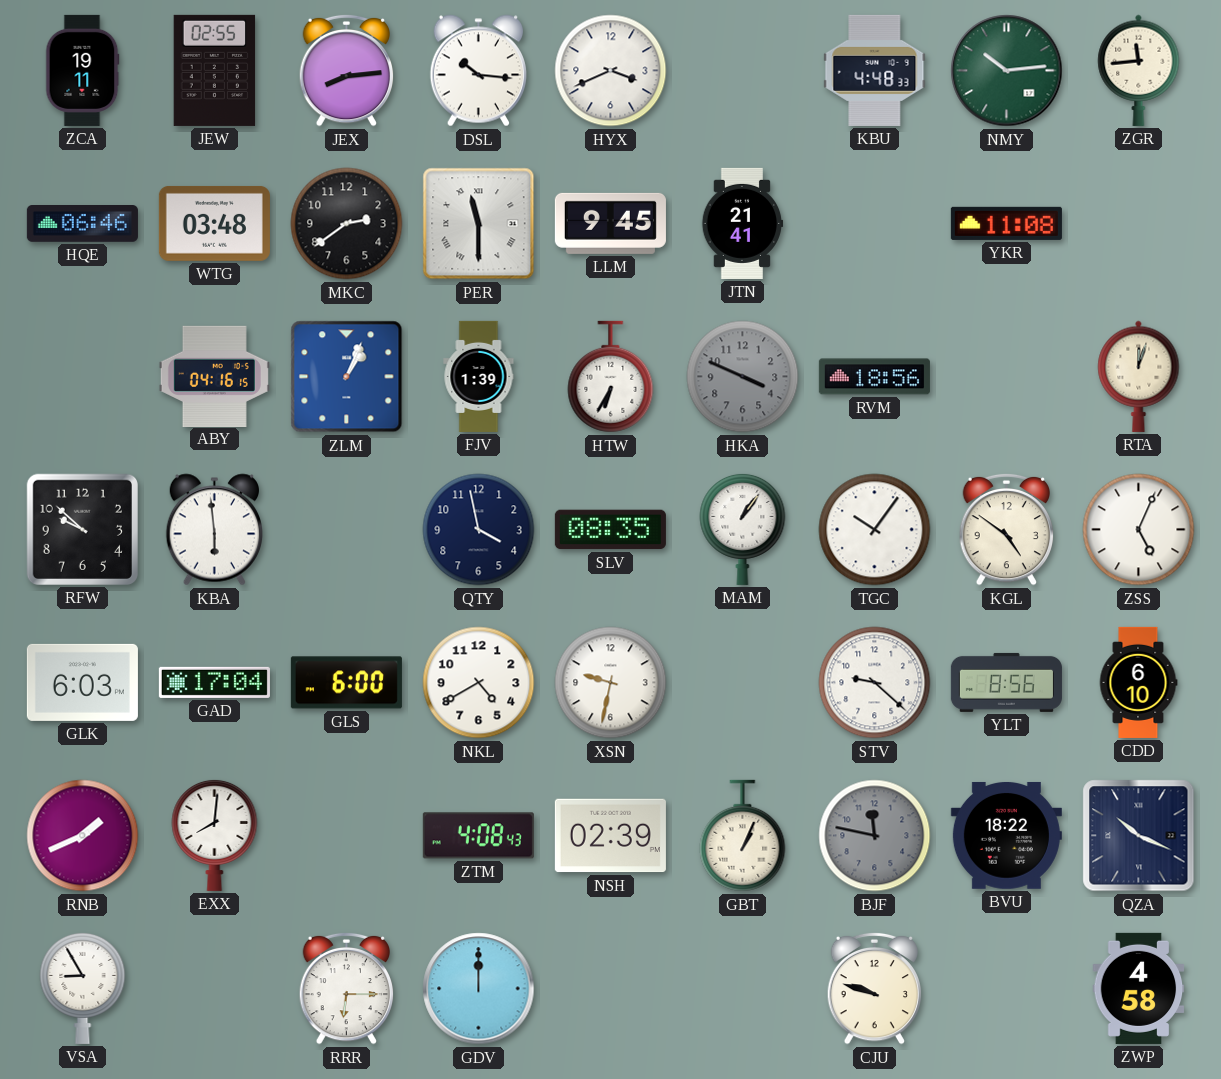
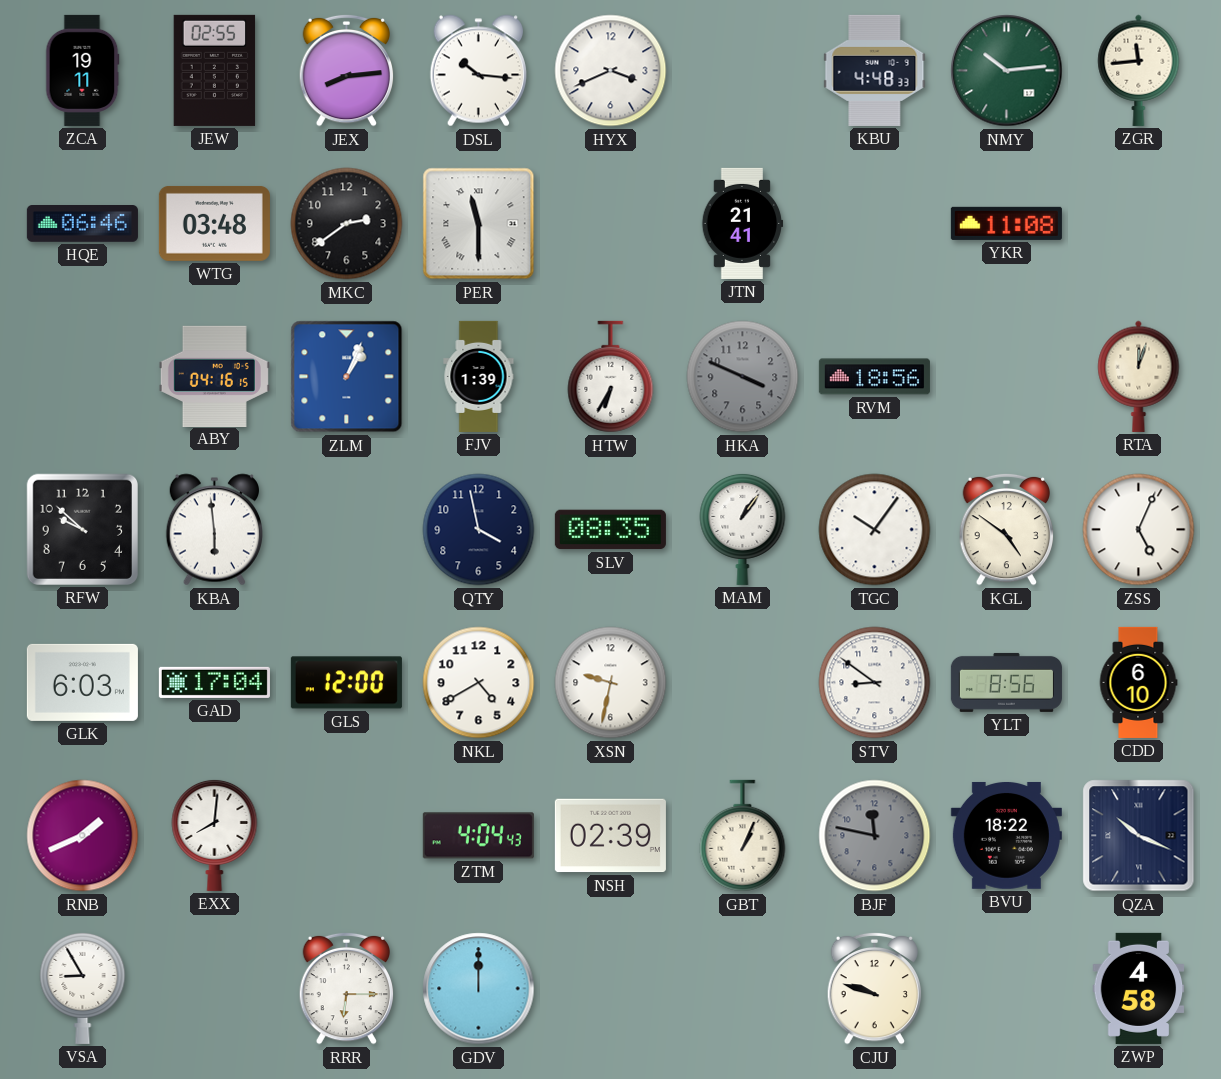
LLM: 9:45 -> none (610, 223)
GLS: 6:00 -> 12:00 (346, 683)
STV: 9:22 -> 8:51 (875, 683)
ZTM: 4:08 -> 4:04 (478, 836)
